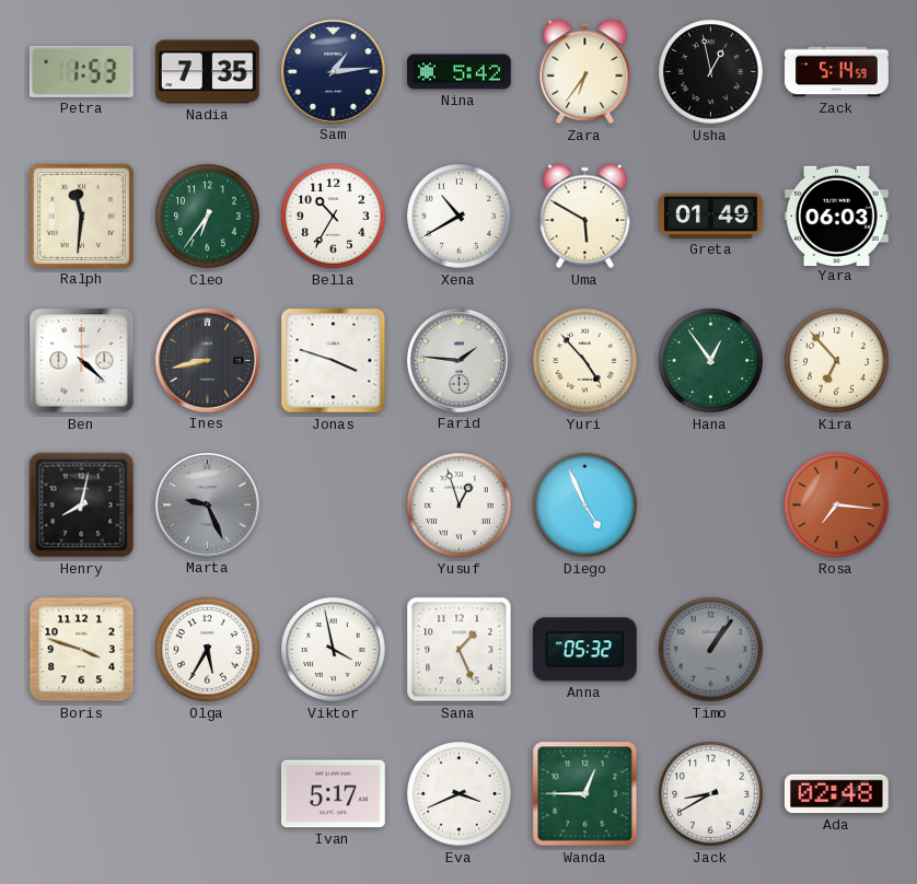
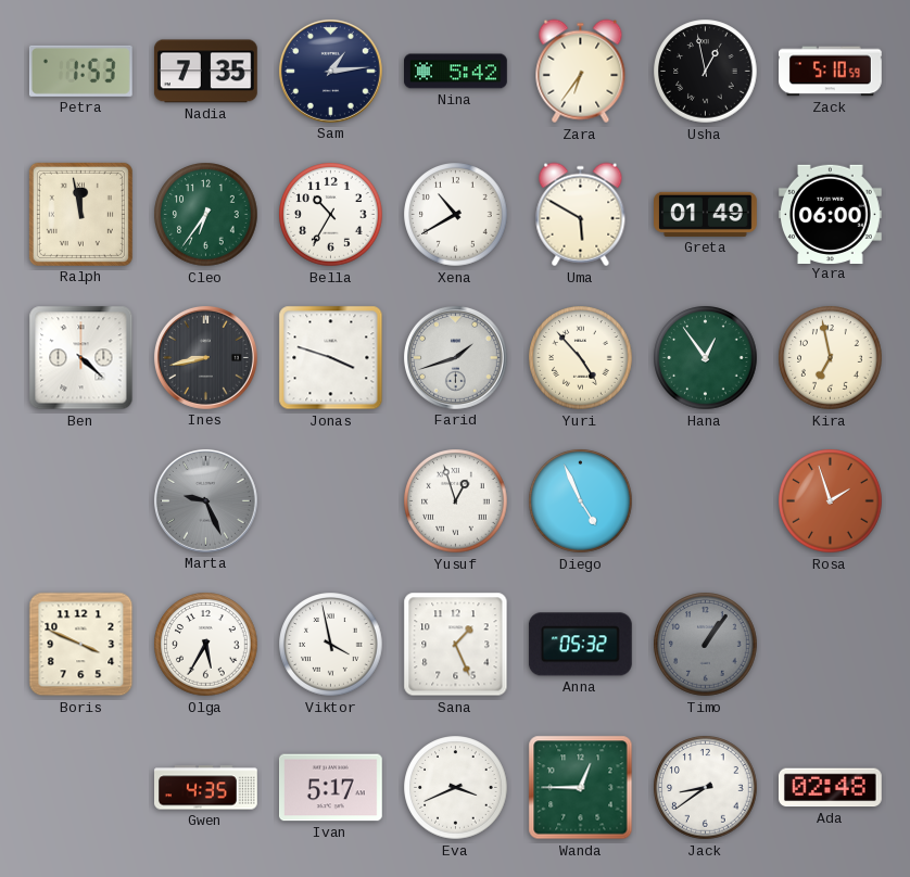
Zack: 5:14 -> 5:10 (831, 72)
Ralph: 11:31 -> 11:58 (80, 214)
Yara: 06:03 -> 06:00 (830, 214)
Farid: 1:46 -> 1:42 (455, 357)
Kira: 6:53 -> 6:58 (831, 358)
Henry: 8:02 -> none (82, 505)
Rosa: 7:16 -> 1:57 (831, 501)
Boris: 3:48 -> 3:49 (81, 645)
Gwen: none -> 4:35 (206, 788)
Jack: 8:40 -> 8:39 (706, 788)
